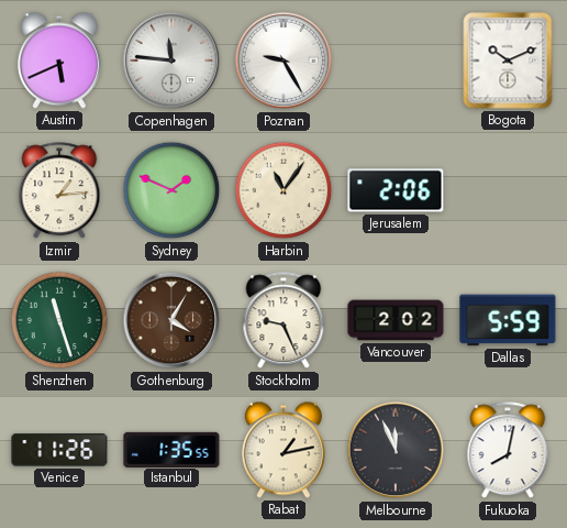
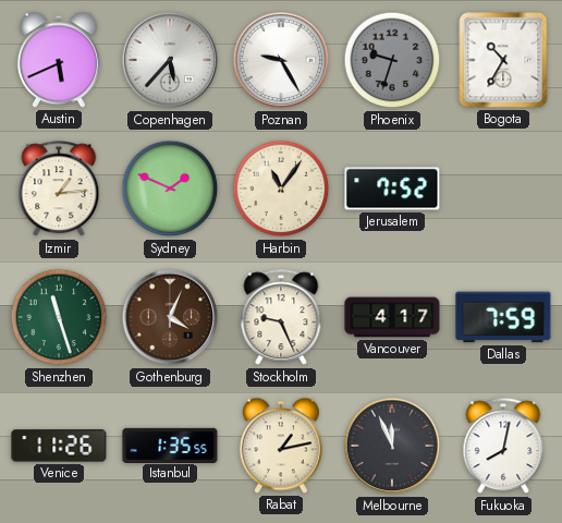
Copenhagen: 11:46 -> 5:37 (170, 60)
Phoenix: none -> 9:33 (392, 60)
Bogota: 10:11 -> 10:35 (503, 60)
Jerusalem: 2:06 -> 7:52 (392, 188)
Gothenburg: 4:05 -> 4:04 (170, 317)
Vancouver: 2:02 -> 4:17 (392, 317)
Dallas: 5:59 -> 7:59 (503, 317)
